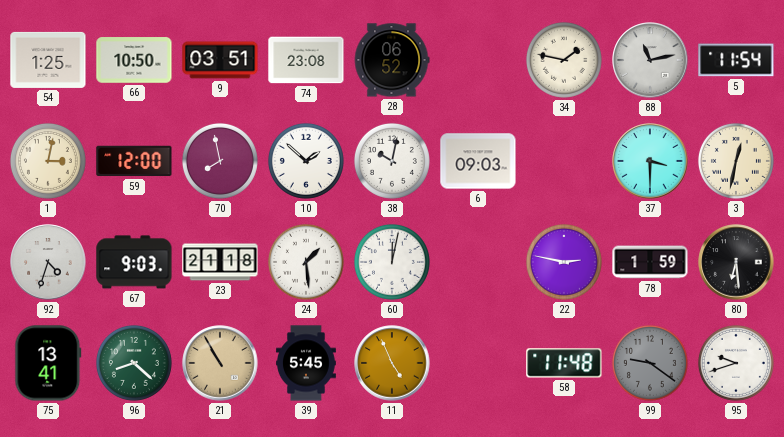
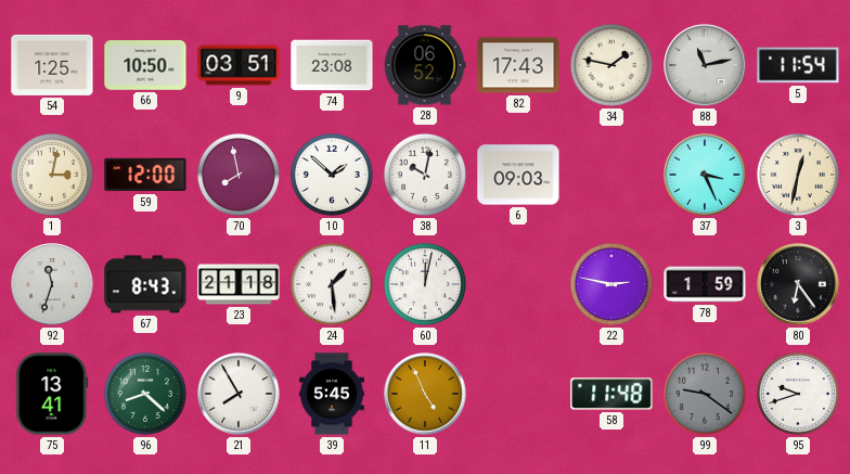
82: none -> 17:43 (518, 65)
37: 3:30 -> 3:26 (705, 175)
92: 4:33 -> 11:33 (52, 284)
67: 9:03 -> 8:43 (145, 284)
80: 6:29 -> 6:24 (798, 284)
21: 10:55 -> 7:55 (239, 394)
21 dial: champagne -> white (239, 394)
